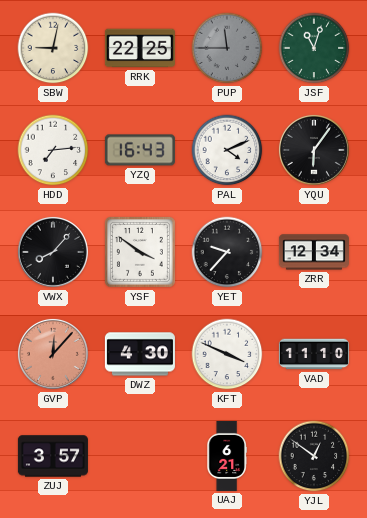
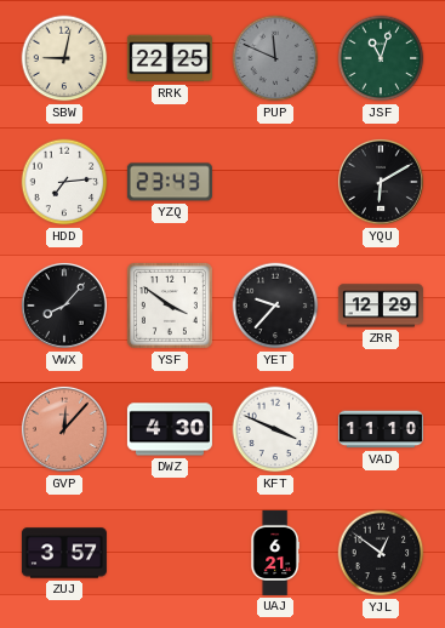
PUP: 11:45 -> 11:49 (275, 58)
YZQ: 16:43 -> 23:43 (170, 182)
PAL: 4:11 -> none (227, 150)
YQU: 6:06 -> 6:10 (381, 182)
ZRR: 12:34 -> 12:29 (381, 306)
